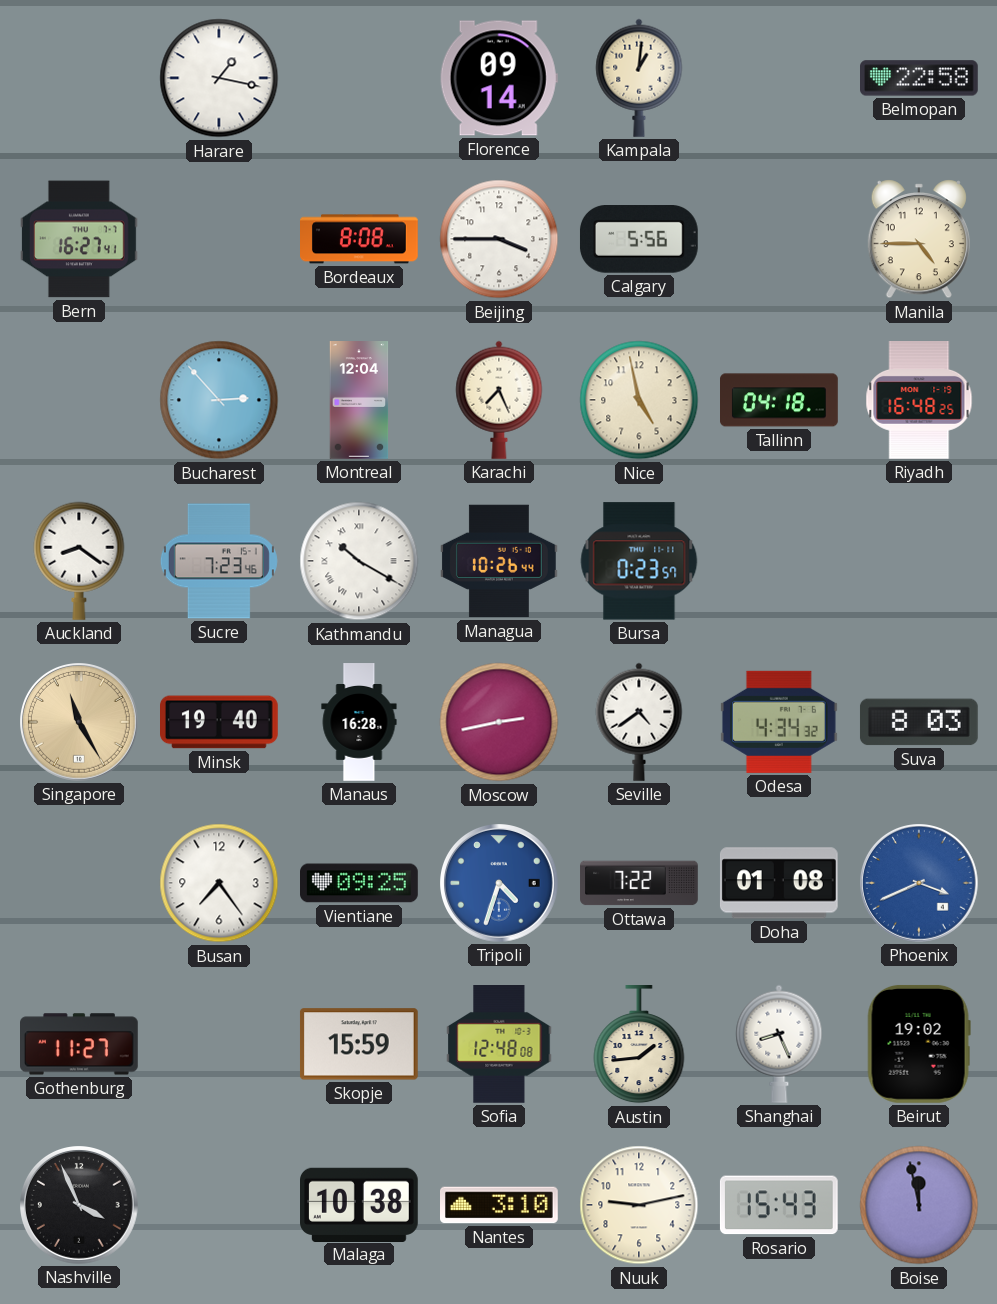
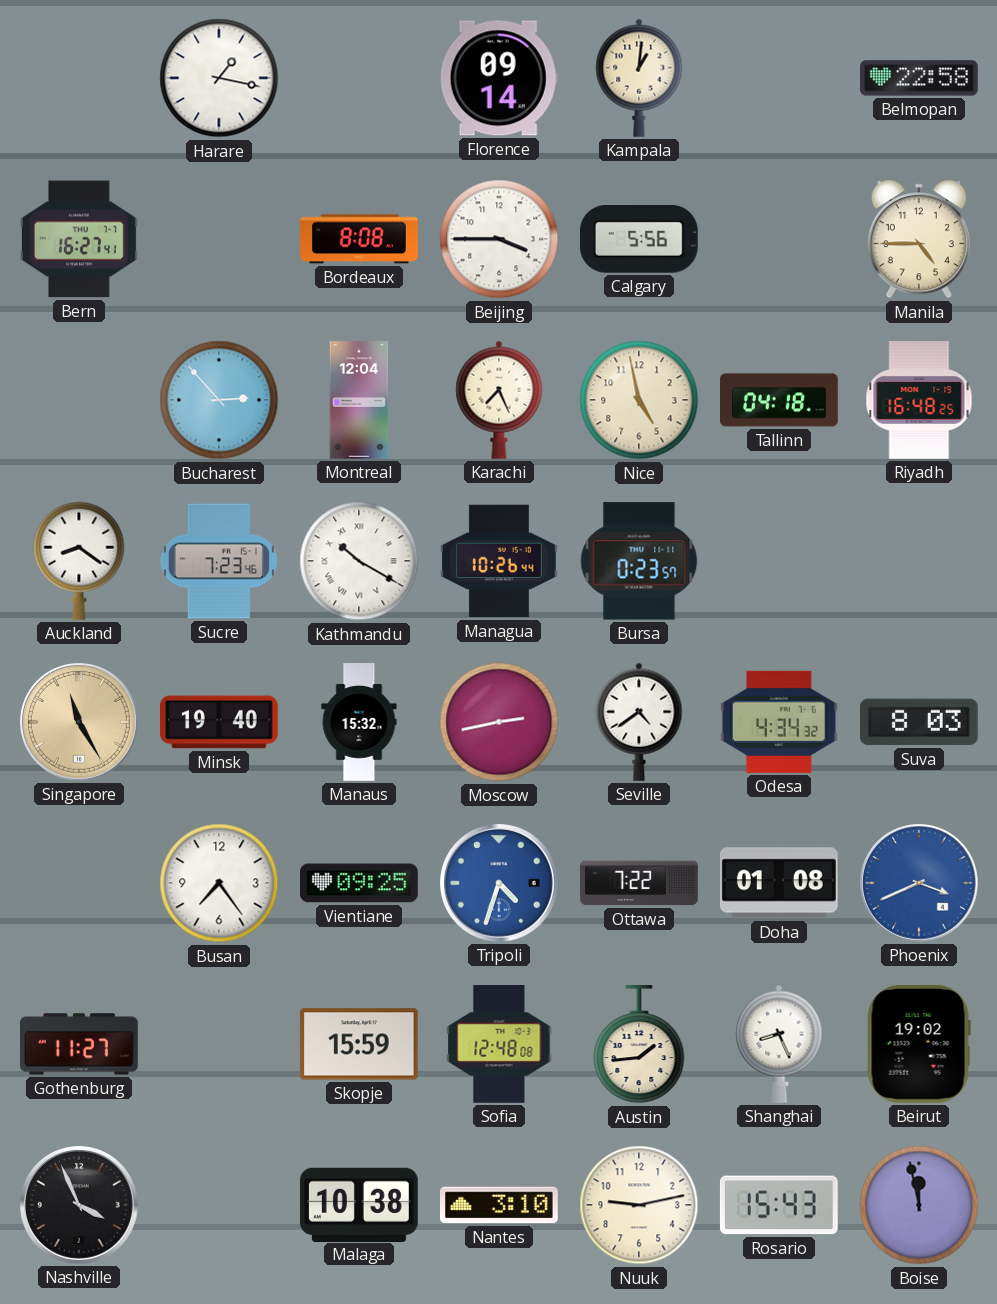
Manaus: 16:28 -> 15:32 (359, 722)
